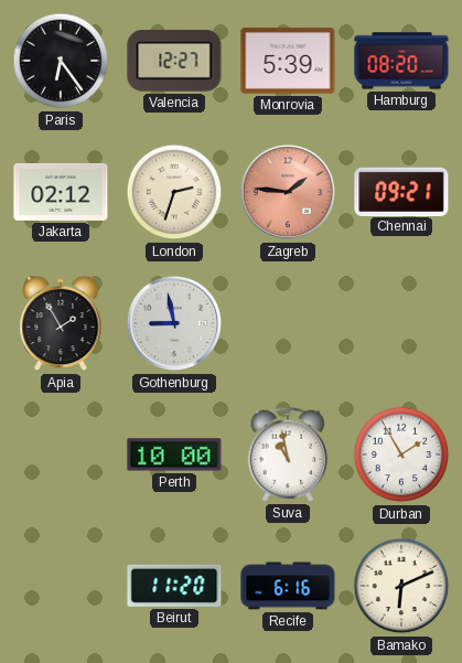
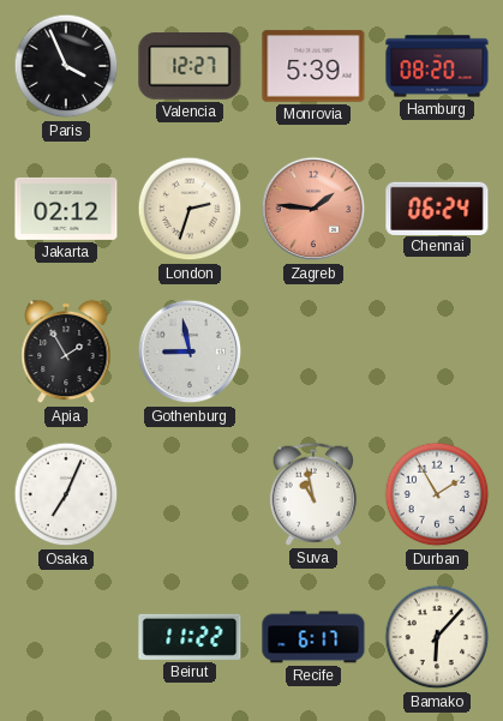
Paris: 6:24 -> 3:56 (66, 66)
Chennai: 09:21 -> 06:24 (437, 208)
Osaka: none -> 7:04 (66, 494)
Perth: 10:00 -> none (174, 455)
Beirut: 11:20 -> 11:22 (190, 637)
Recife: 6:16 -> 6:17 (313, 637)
Bamako: 6:11 -> 6:07 (437, 637)
